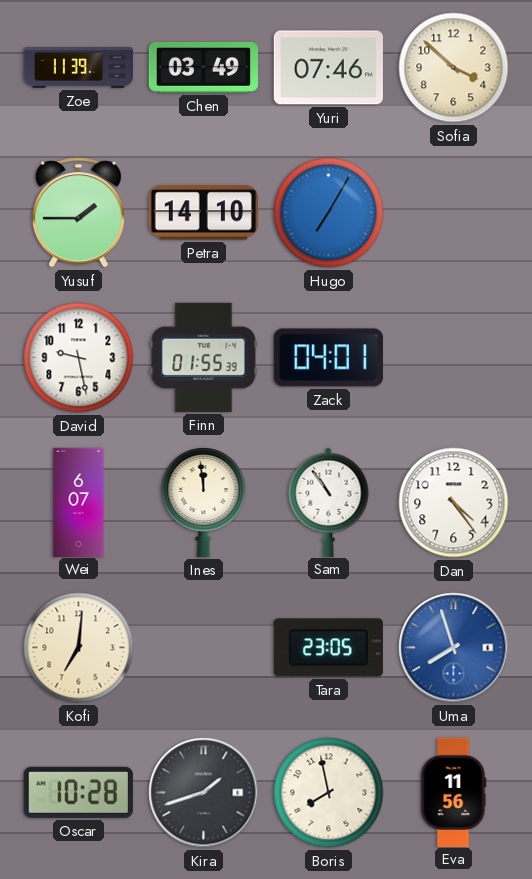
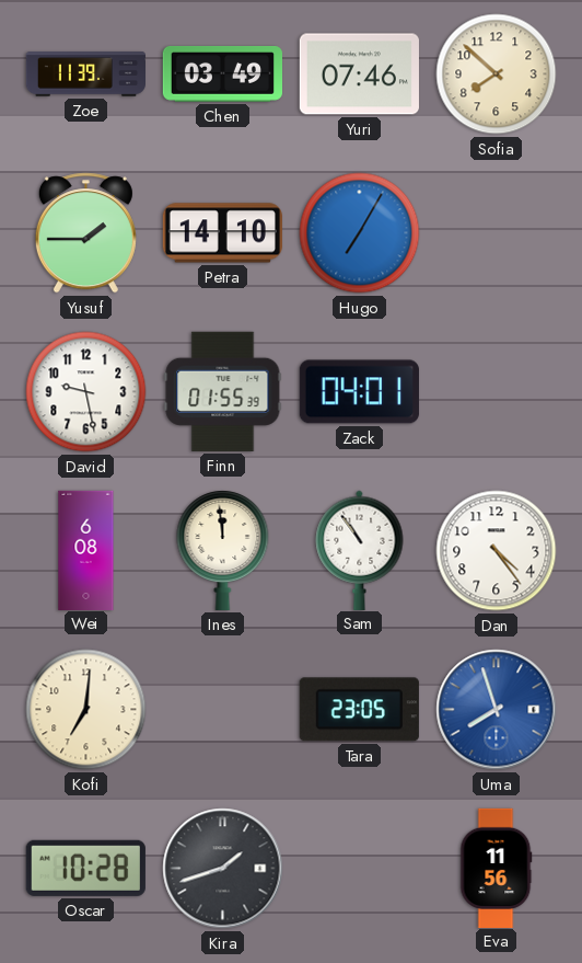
Sofia: 3:52 -> 7:52 (497, 74)
Wei: 6:07 -> 6:08 (86, 550)
Boris: 7:58 -> none (329, 793)
